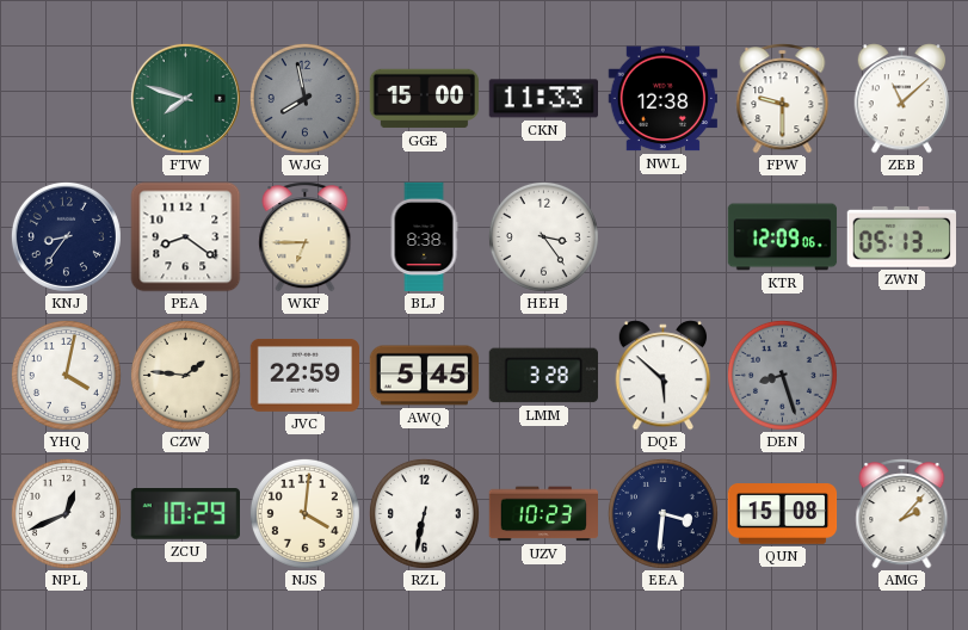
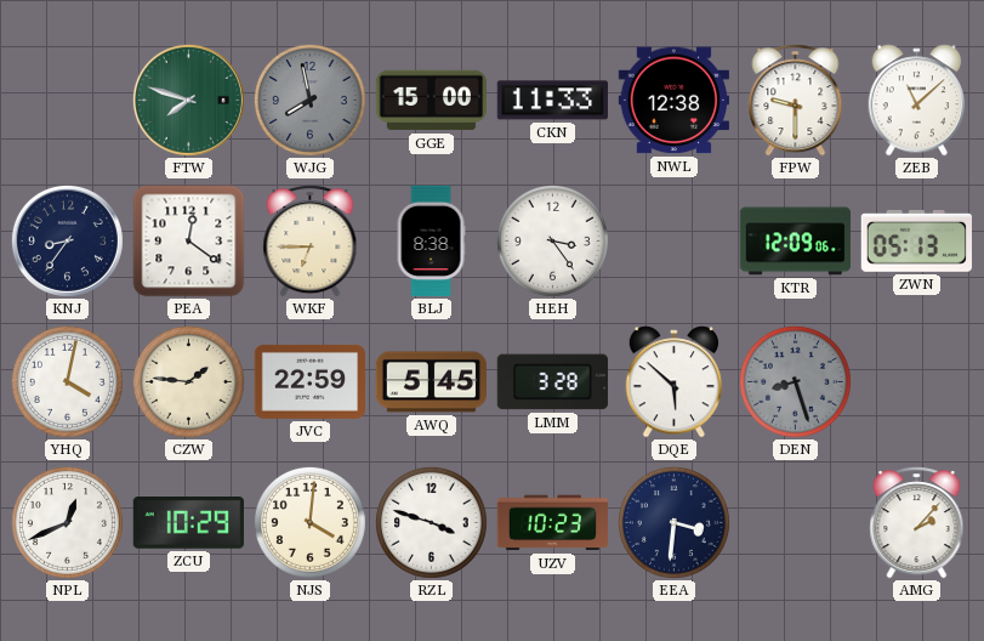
PEA: 8:21 -> 12:21 (189, 242)
RZL: 6:32 -> 3:48 (431, 522)
QUN: 15:08 -> none (783, 514)
